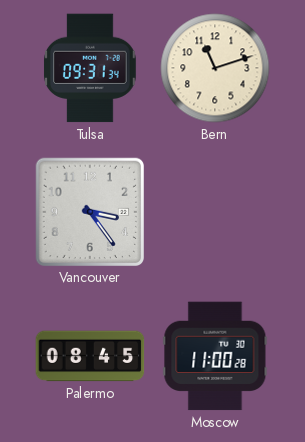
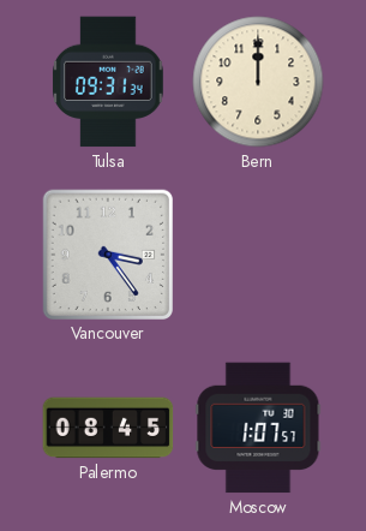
Bern: 11:12 -> 12:00 (258, 82)
Moscow: 11:00 -> 1:07 (258, 428)
